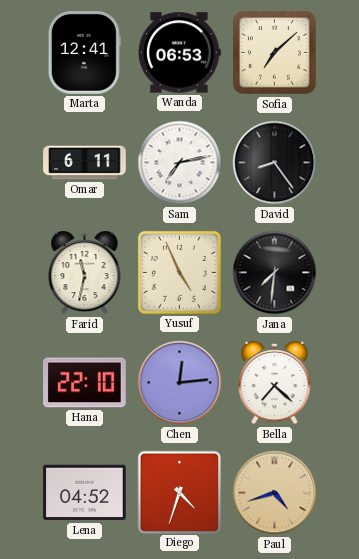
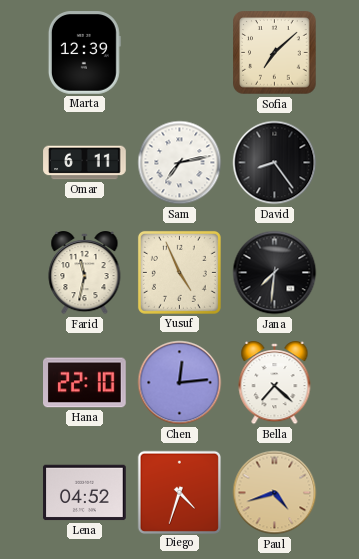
Marta: 12:41 -> 12:39 (84, 53)
Wanda: 06:53 -> none (180, 53)
